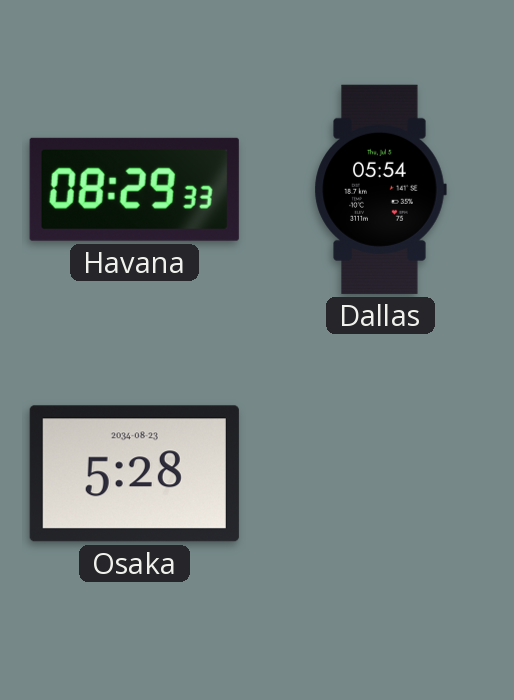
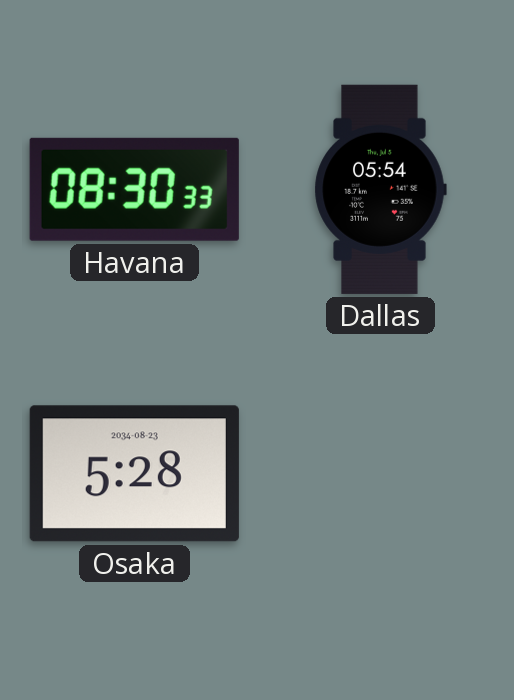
Havana: 08:29 -> 08:30 (134, 189)
